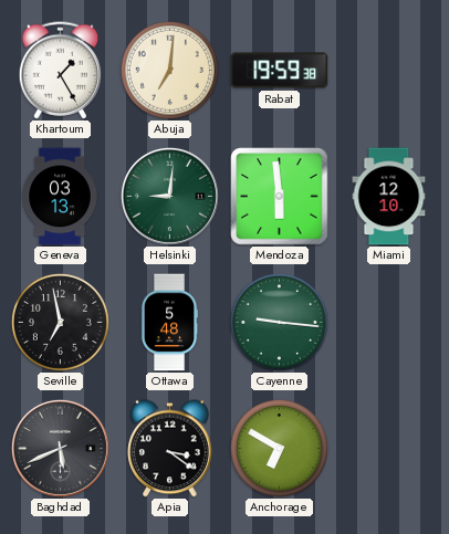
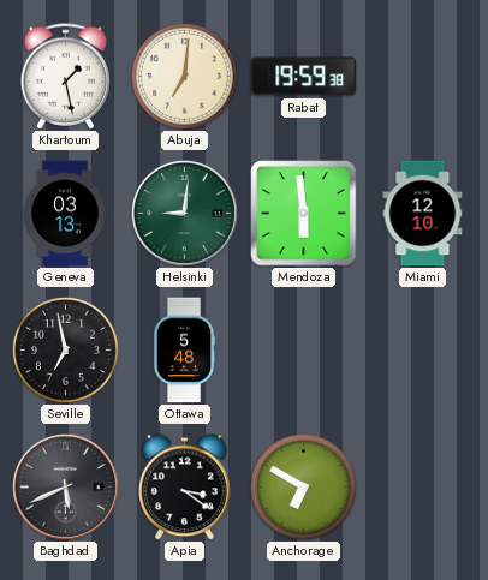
Khartoum: 1:25 -> 1:28 (66, 77)
Cayenne: 9:16 -> none (279, 322)
